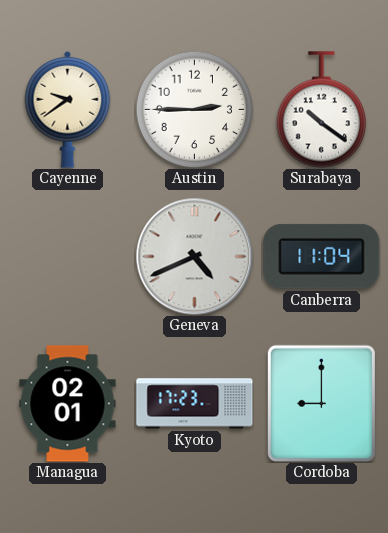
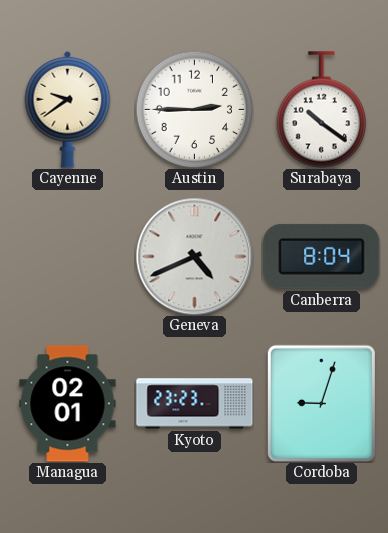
Canberra: 11:04 -> 8:04 (322, 256)
Kyoto: 17:23 -> 23:23 (195, 404)
Cordoba: 9:00 -> 9:03 (321, 403)
